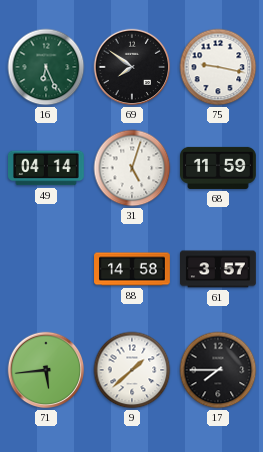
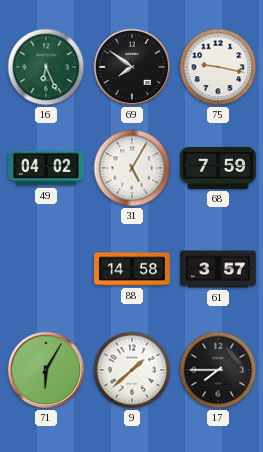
49: 04:14 -> 04:02 (47, 168)
31: 5:03 -> 5:05 (132, 168)
68: 11:59 -> 7:59 (219, 168)
71: 5:44 -> 6:05 (46, 370)
